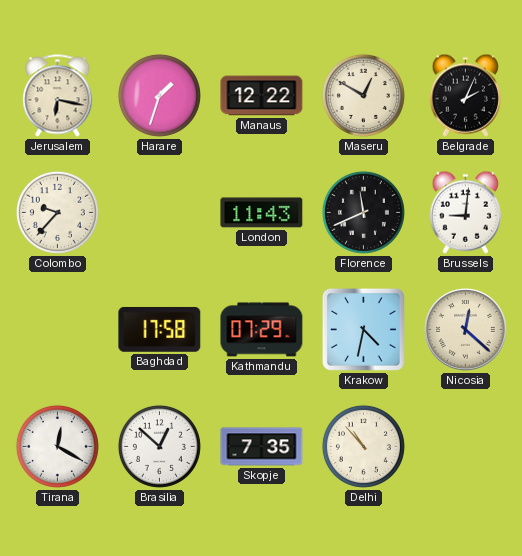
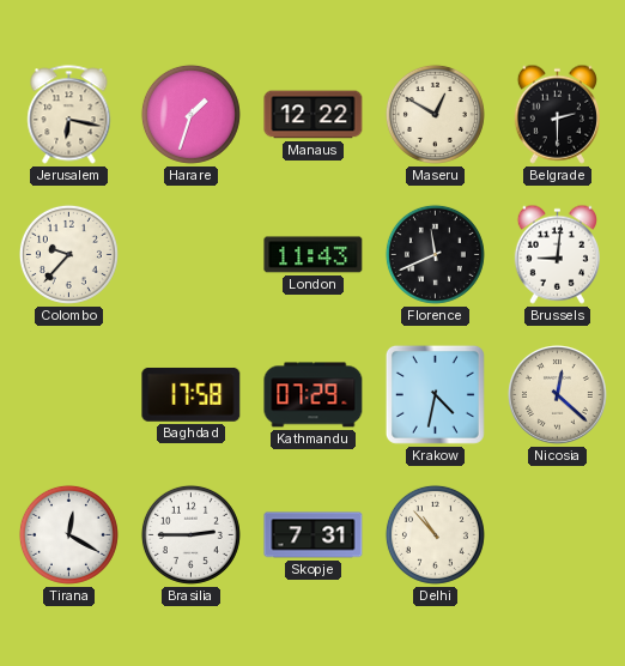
Belgrade: 2:04 -> 2:30 (557, 114)
Brasilia: 12:52 -> 2:45 (190, 534)
Skopje: 7:35 -> 7:31 (314, 535)
